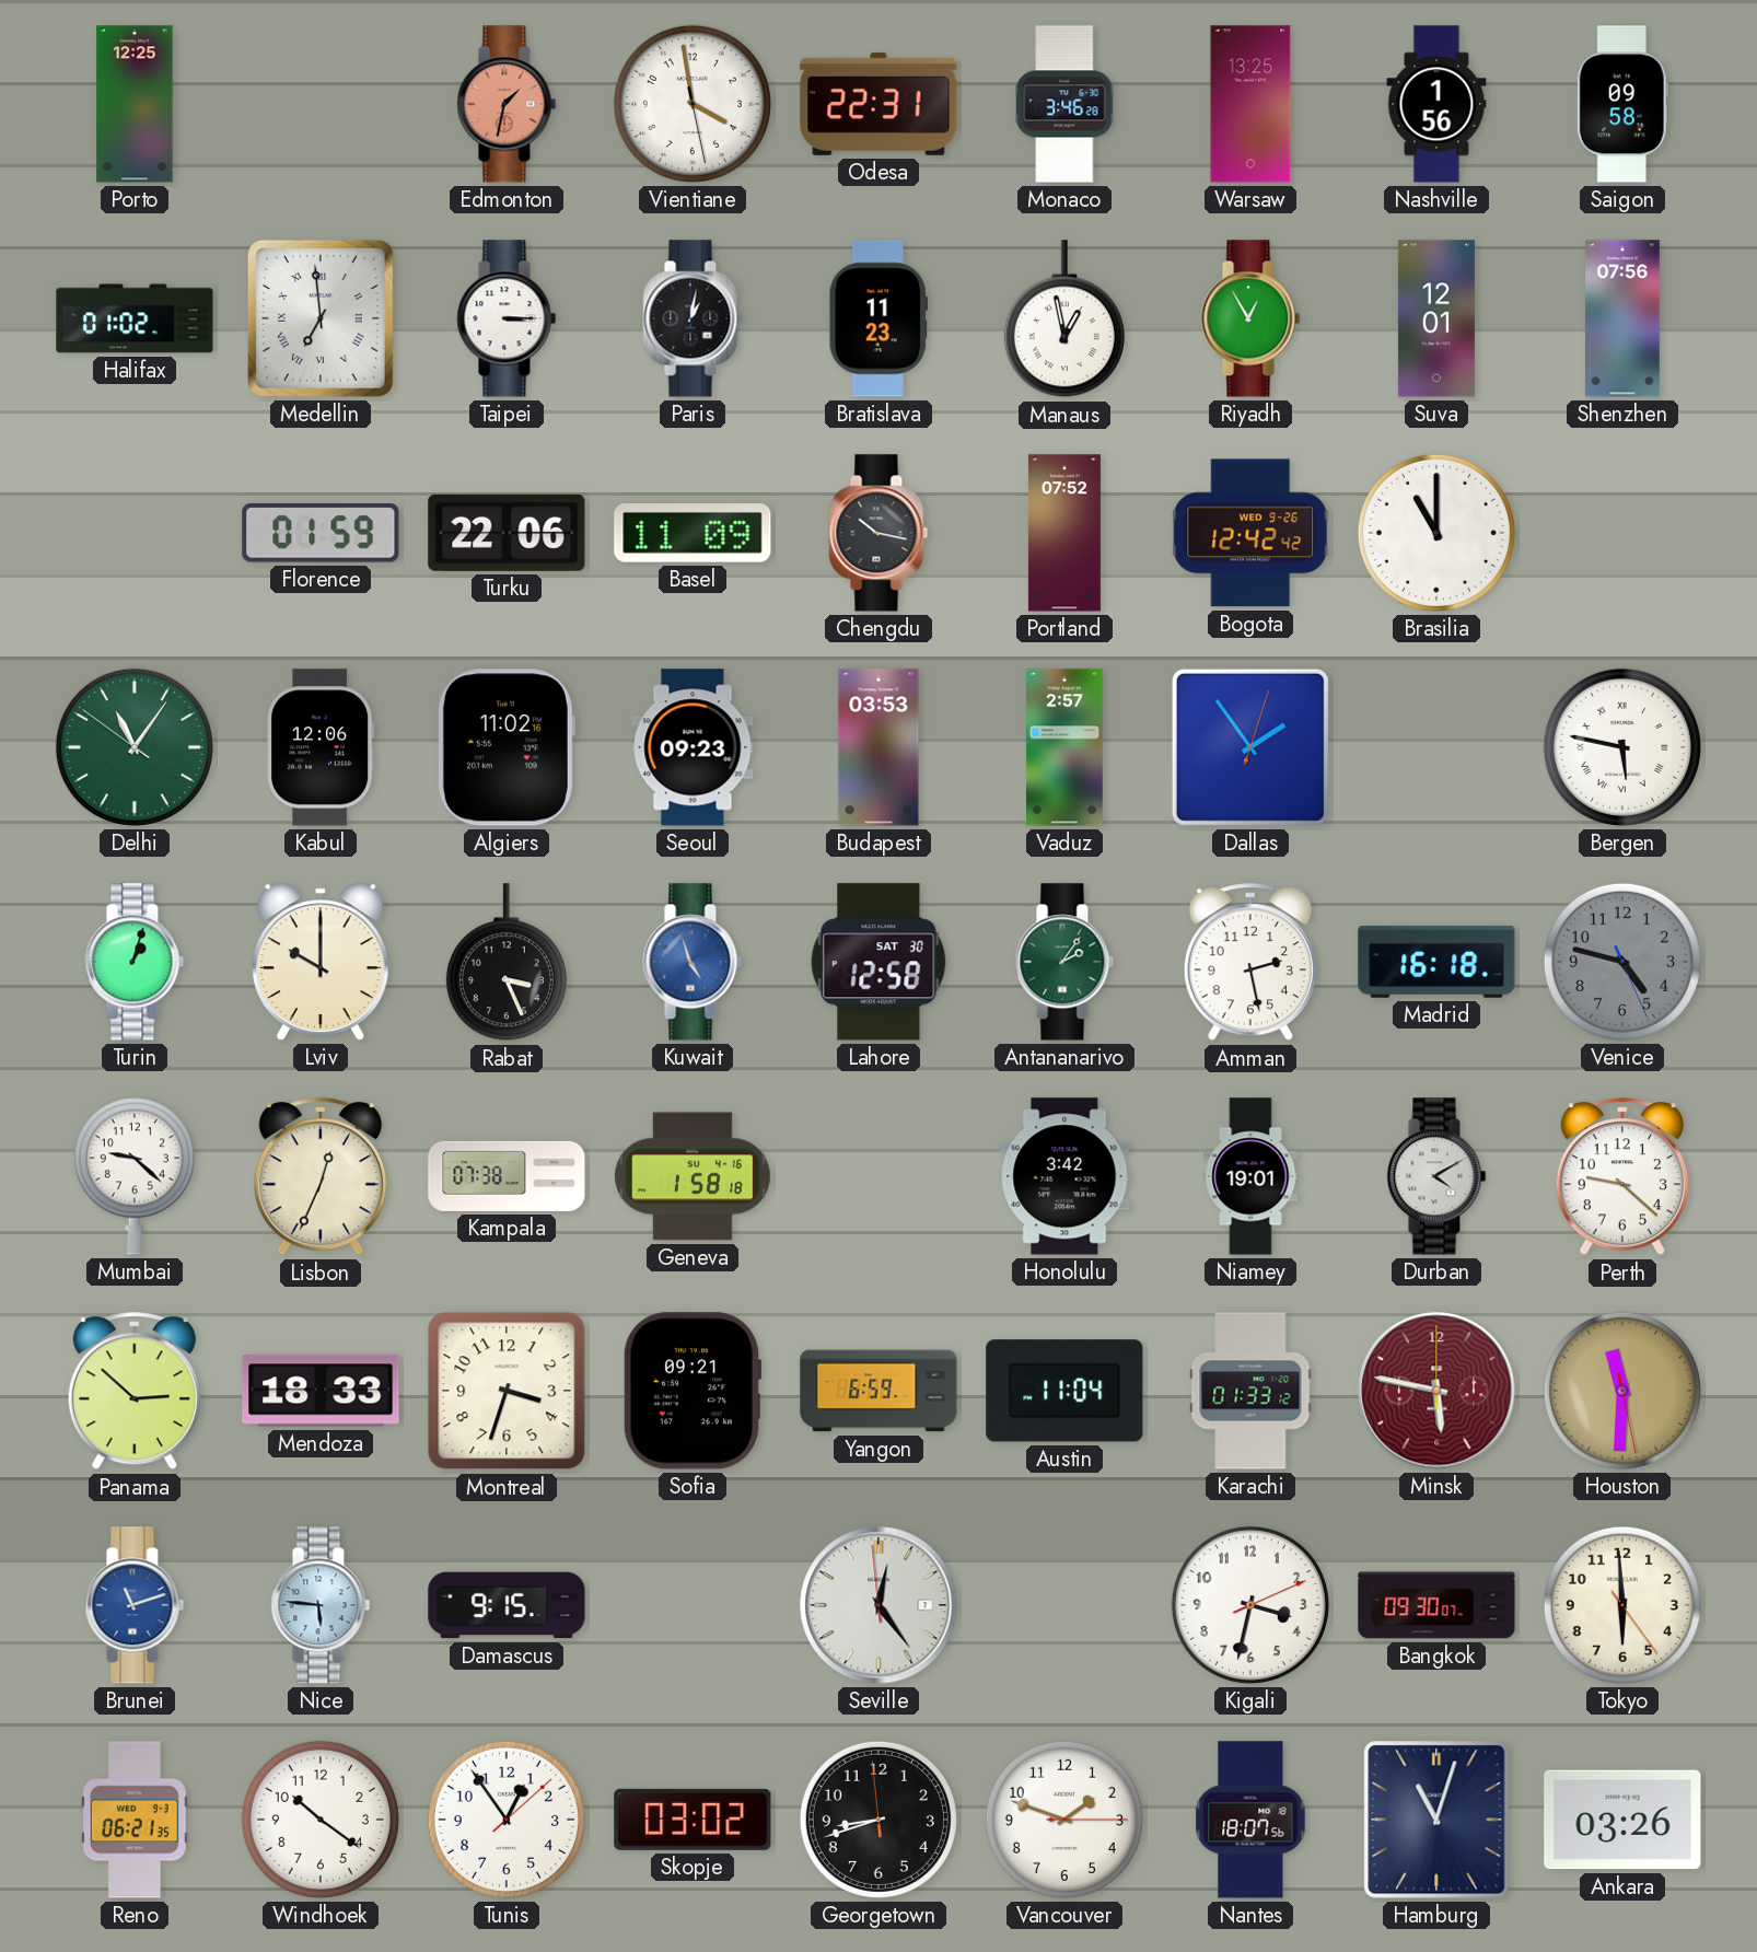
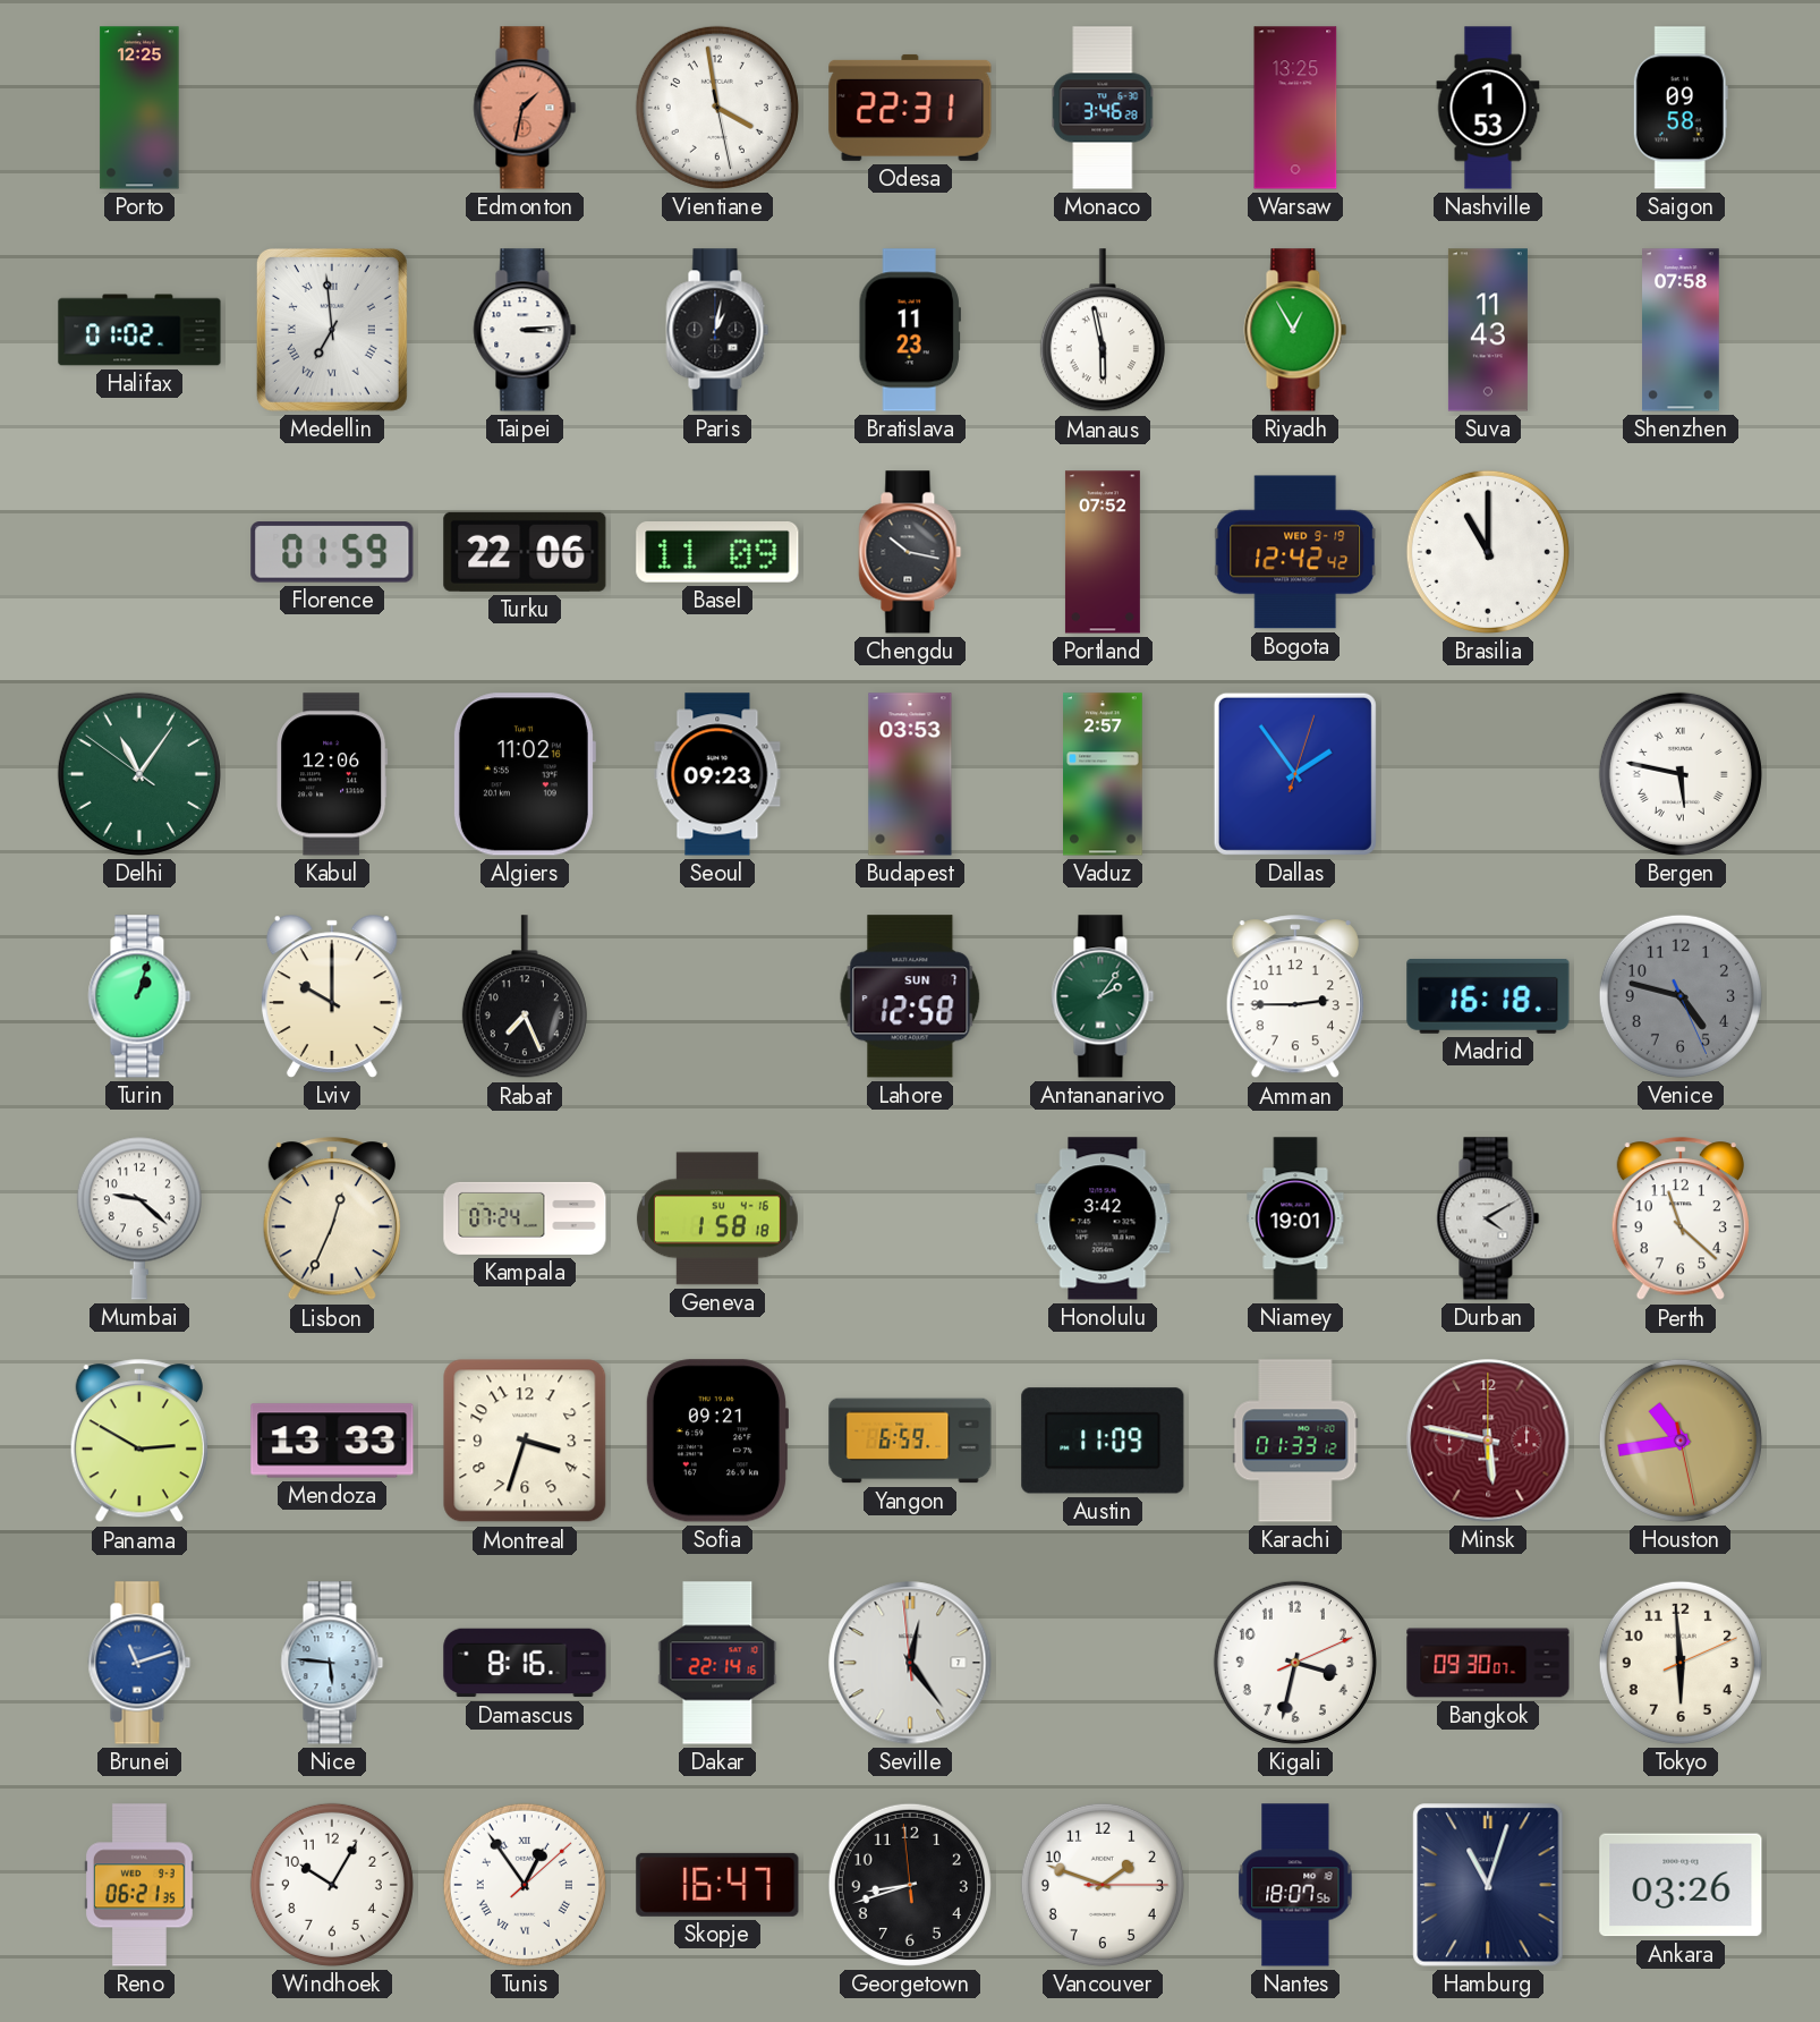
Nashville: 1:56 -> 1:53 (1488, 108)
Taipei: 3:15 -> 3:14 (525, 330)
Manaus: 12:58 -> 5:58 (1103, 331)
Suva: 12:01 -> 11:43 (1488, 330)
Shenzhen: 07:56 -> 07:58 (1682, 330)
Bogota date: WED 9-26 -> WED 9-19 (1295, 552)
Rabat: 3:26 -> 7:26 (525, 997)
Kuwait: 4:57 -> none (693, 962)
Lahore date: SAT 30 -> SUN 7 (910, 996)
Amman: 2:28 -> 2:45 (1295, 997)
Kampala: 07:38 -> 07:24 (525, 1218)
Perth: 9:22 -> 11:22 (1681, 1220)
Panama: 2:52 -> 2:50 (139, 1442)
Mendoza: 18:33 -> 13:33 (332, 1441)
Austin: 11:04 -> 11:09 (1103, 1441)
Houston: 11:30 -> 10:43 (1681, 1441)
Damascus: 9:15 -> 8:16 (525, 1663)
Dakar: none -> 22:14 (717, 1663)
Tokyo: 5:59:24 -> 5:59:11 (1681, 1663)
Windhoek: 10:21 -> 10:05 (332, 1885)
Tunis numerals: Arabic -> Roman (525, 1885)
Skopje: 03:02 -> 16:47 (717, 1885)
